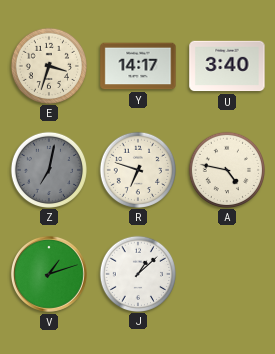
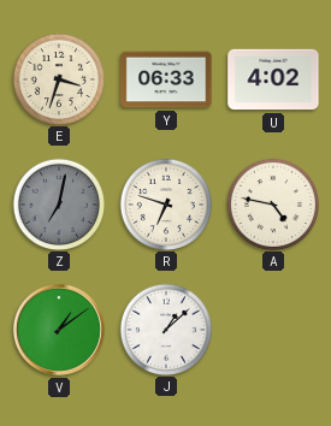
Y: 14:17 -> 06:33 (166, 79)
U: 3:40 -> 4:02 (273, 79)
V: 1:12 -> 1:09 (59, 330)
